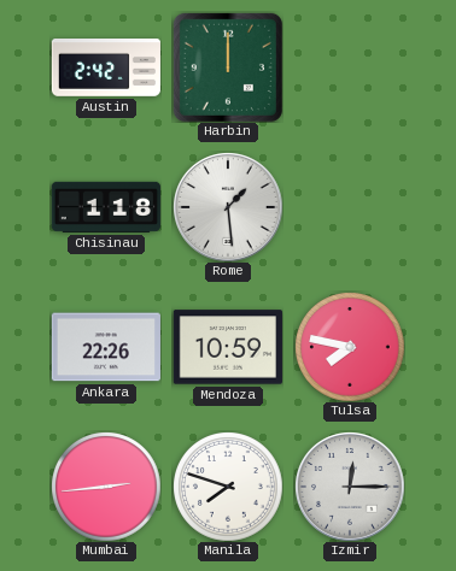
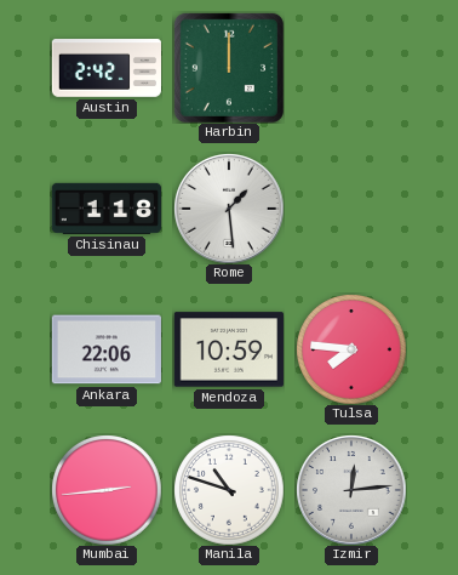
Ankara: 22:26 -> 22:06 (107, 349)
Tulsa: 7:47 -> 7:46 (351, 349)
Manila: 7:48 -> 10:48 (229, 490)
Izmir: 12:15 -> 12:14 (351, 490)
